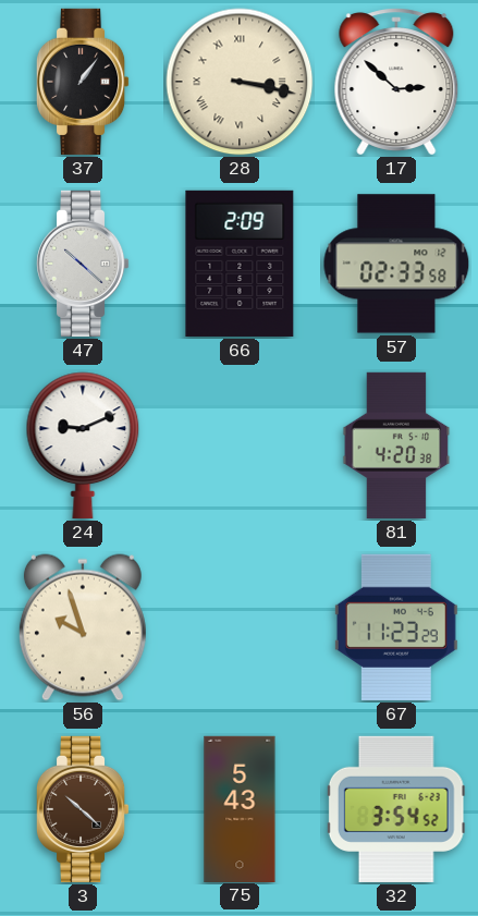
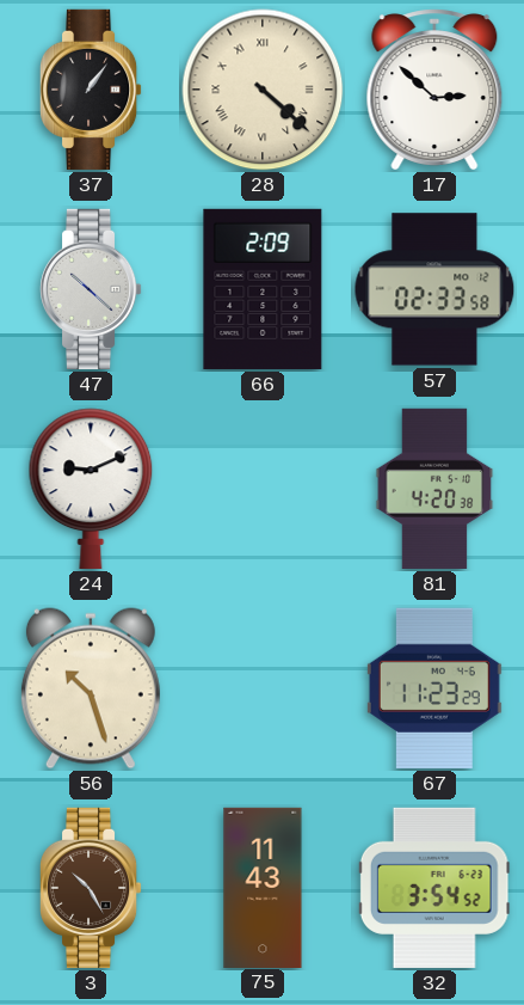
28: 3:17 -> 4:22 (263, 90)
56: 9:57 -> 10:27 (91, 688)
3: 10:22 -> 10:25 (91, 888)
75: 5:43 -> 11:43 (263, 887)
